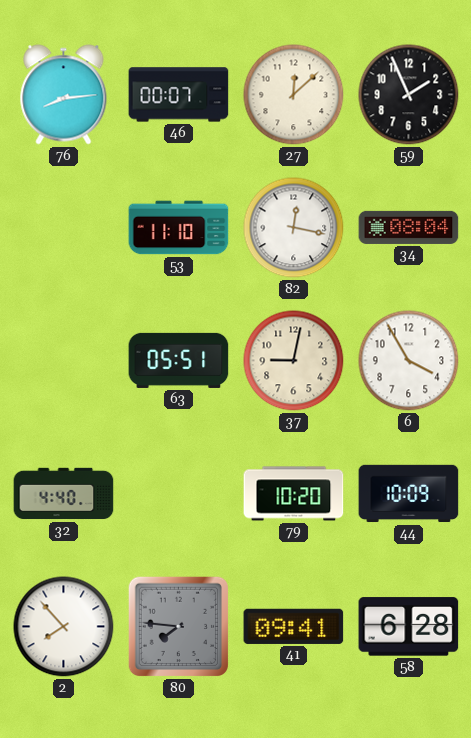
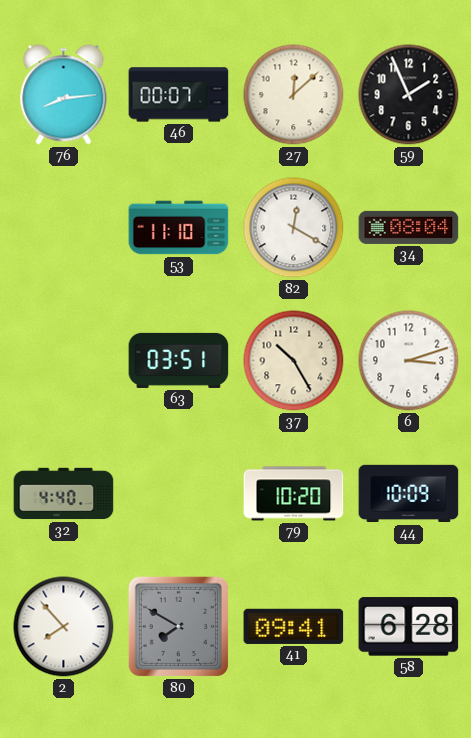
82: 12:17 -> 12:20 (294, 228)
63: 05:51 -> 03:51 (179, 360)
37: 9:02 -> 10:25 (294, 361)
6: 3:55 -> 3:12 (409, 361)
80: 7:46 -> 7:50 (179, 627)
